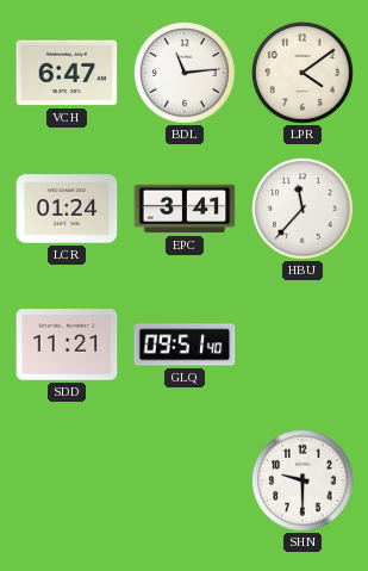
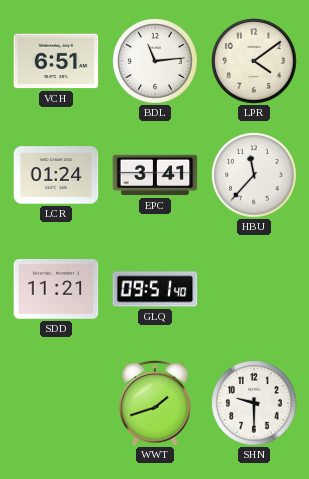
VCH: 6:47 -> 6:51 (56, 61)
WWT: none -> 1:42 (155, 403)
